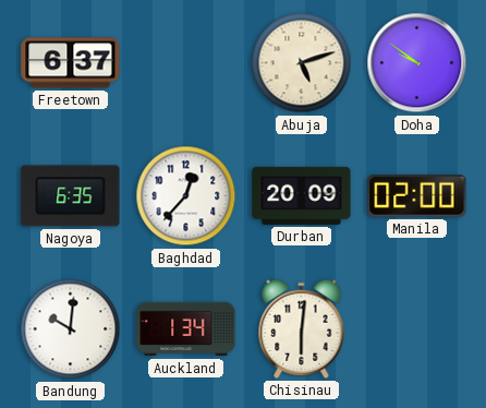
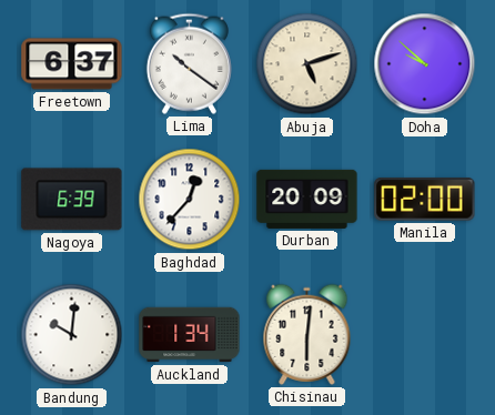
Lima: none -> 10:21 (189, 63)
Doha: 9:51 -> 9:52 (425, 64)
Nagoya: 6:35 -> 6:39 (72, 200)
